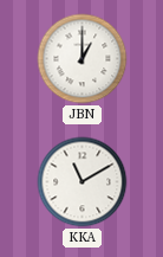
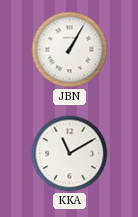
JBN: 1:00 -> 1:05 (70, 50)
